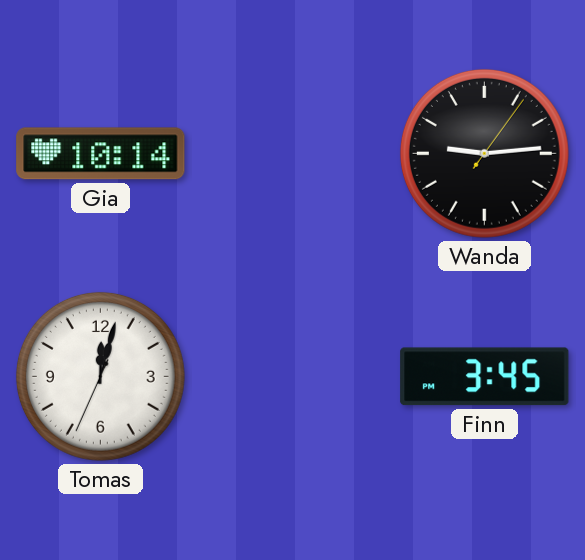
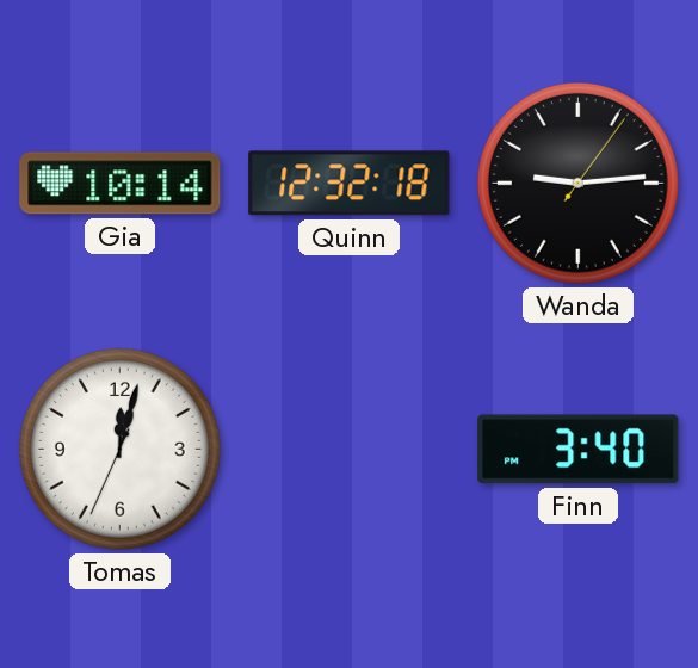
Quinn: none -> 12:32 (350, 184)
Finn: 3:45 -> 3:40 (579, 450)
